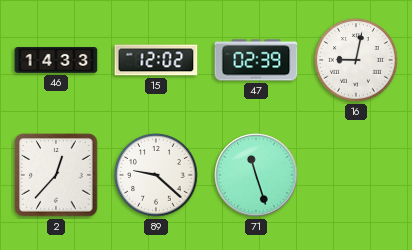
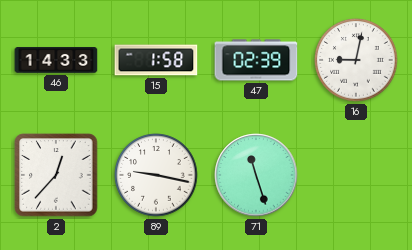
15: 12:02 -> 1:58 (156, 60)
89: 9:22 -> 9:17 (156, 175)
